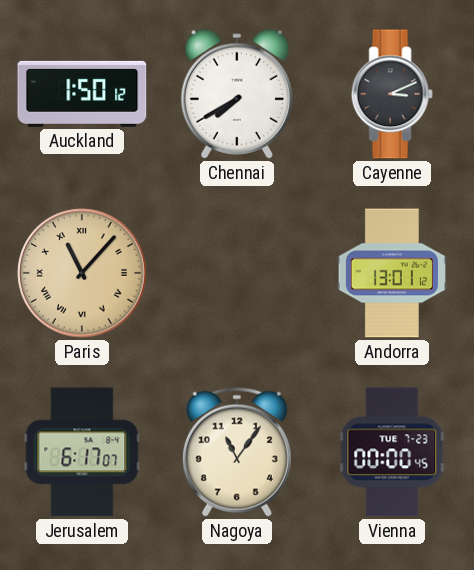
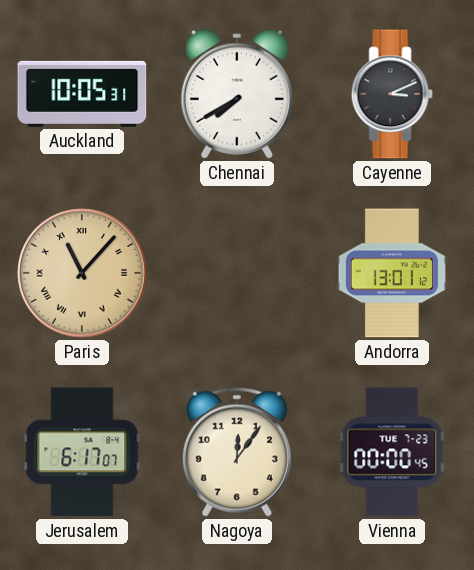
Auckland: 1:50 -> 10:05 (82, 94)
Nagoya: 11:06 -> 12:06 (237, 452)
